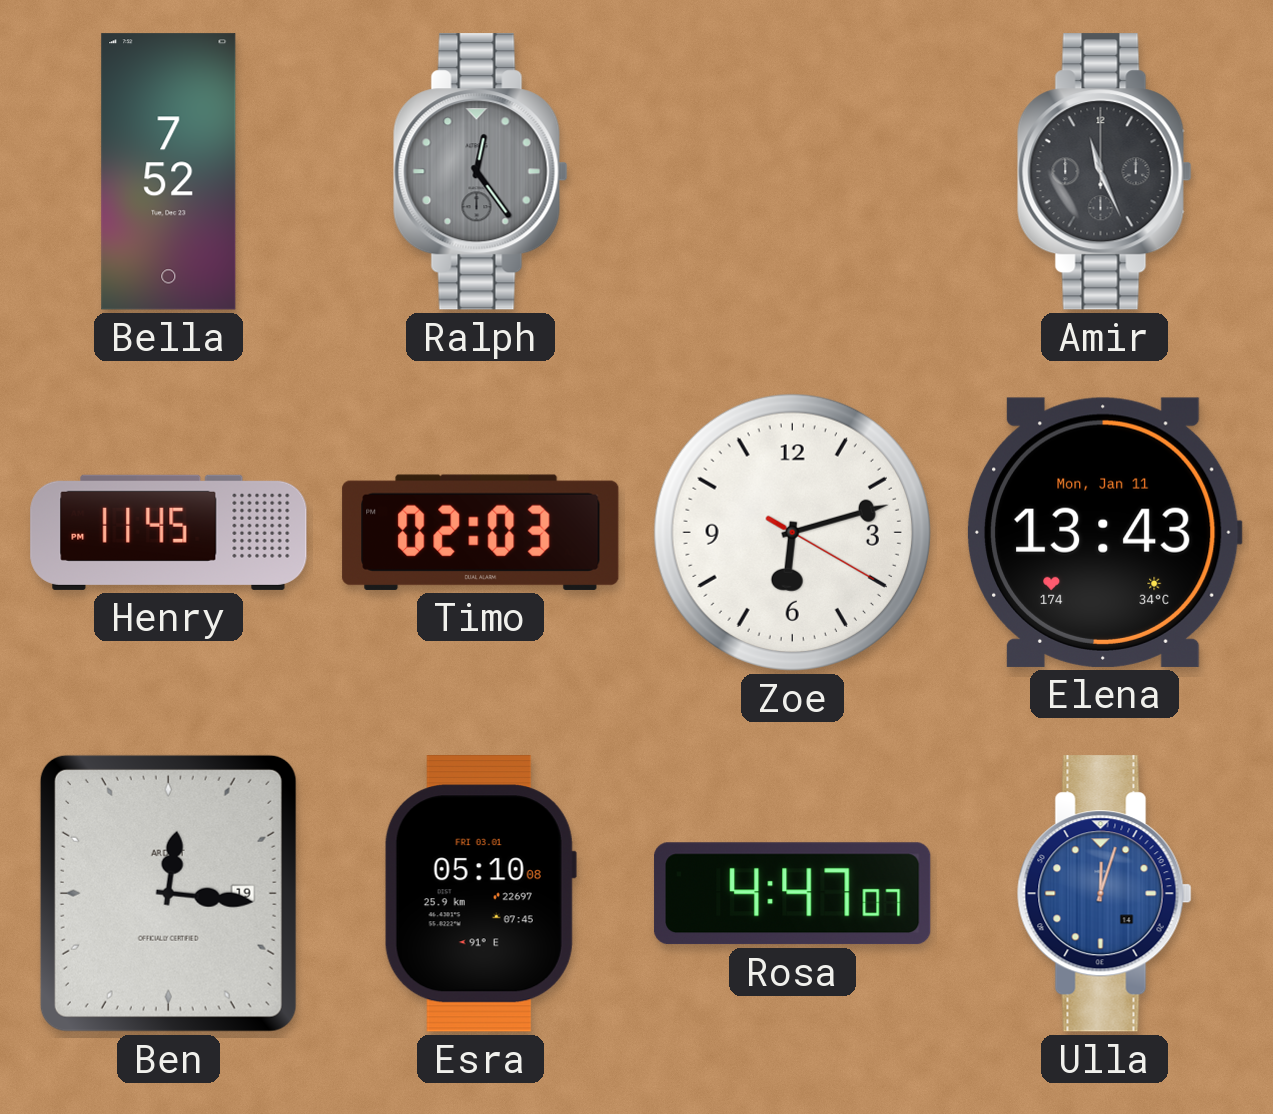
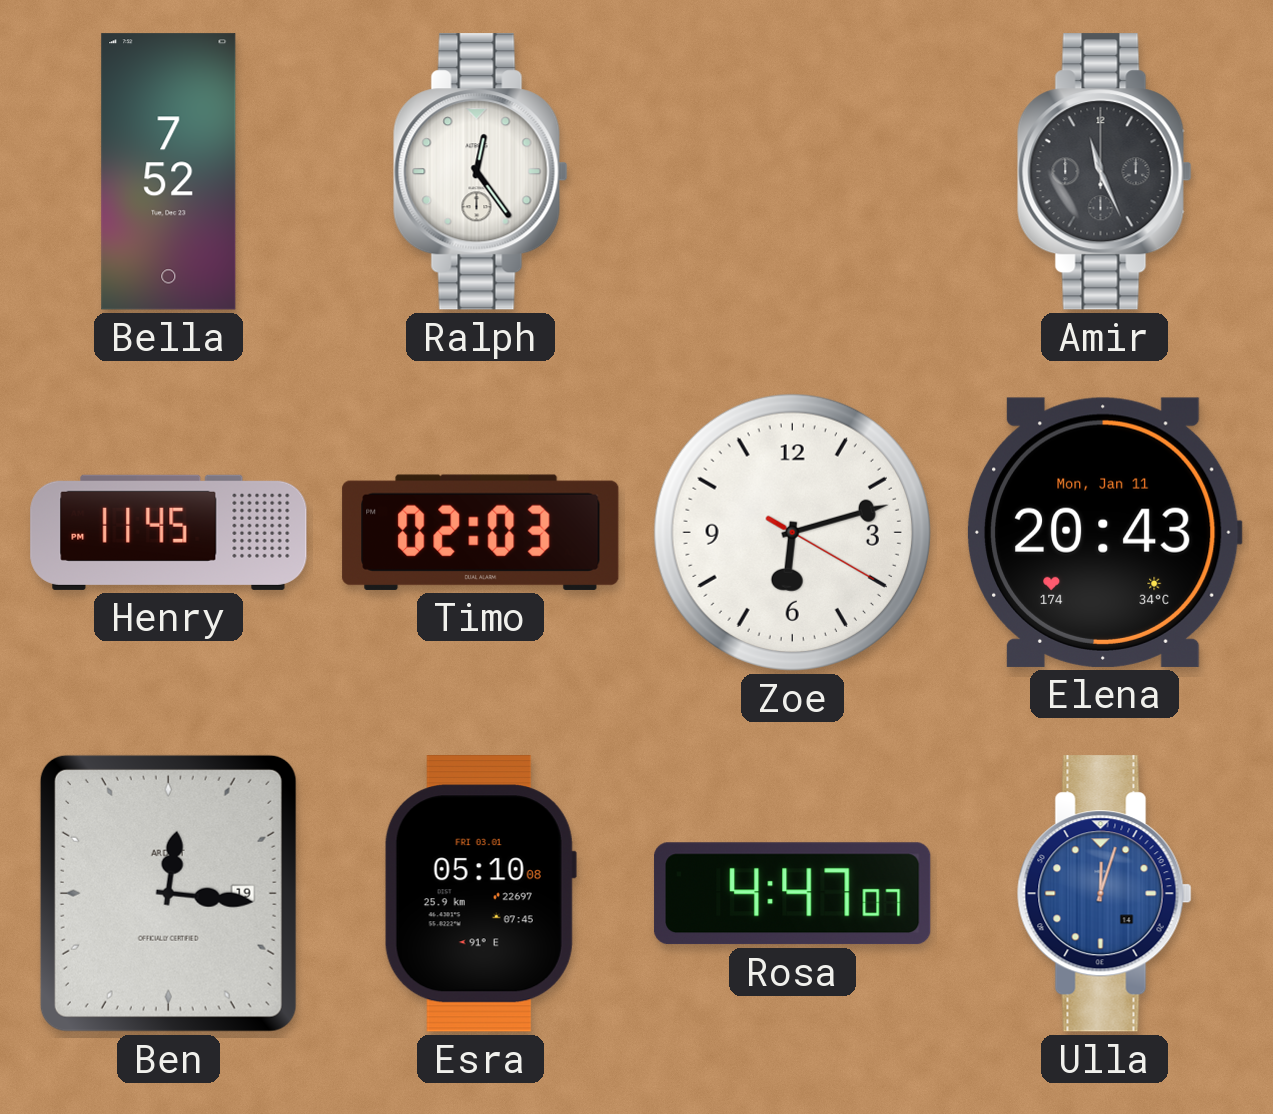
Ralph dial: grey -> white (480, 172)
Elena: 13:43 -> 20:43 (1104, 532)
